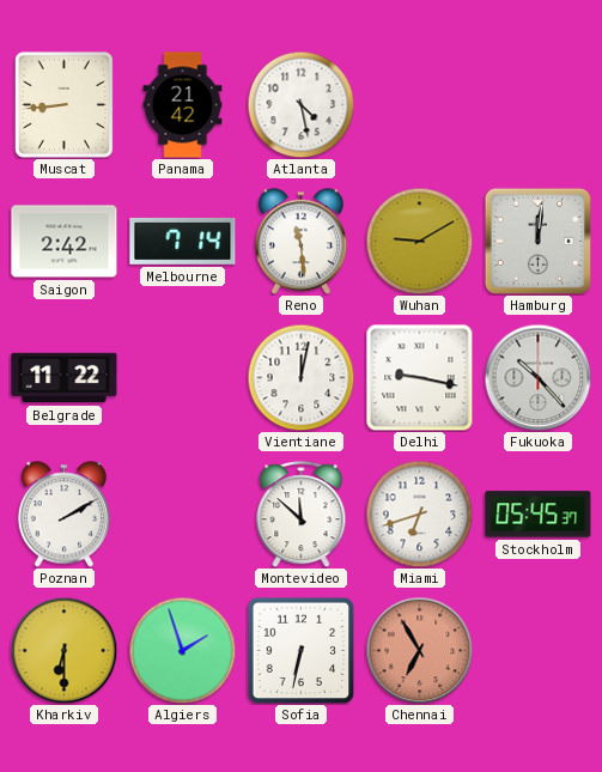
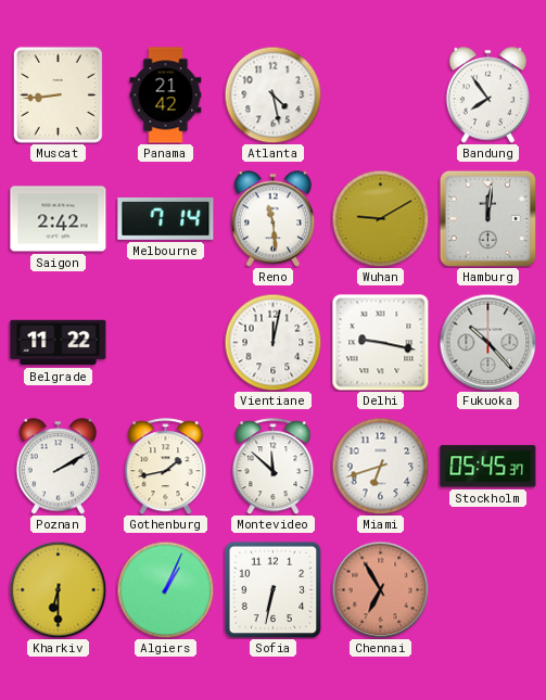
Bandung: none -> 7:54 (487, 96)
Gothenburg: none -> 1:43 (166, 467)
Algiers: 1:57 -> 1:04 (165, 589)
